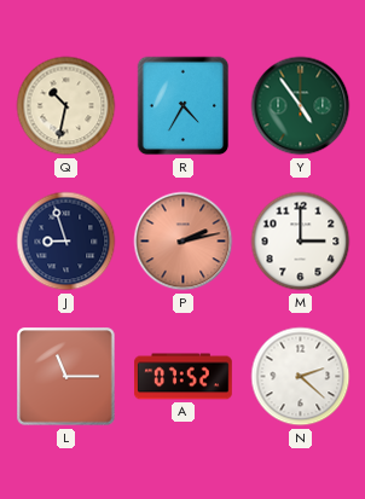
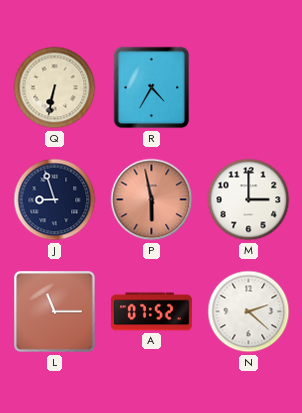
Q: 10:32 -> 6:32 (55, 88)
Y: 4:54 -> none (301, 106)
P: 2:13 -> 5:58 (152, 200)
